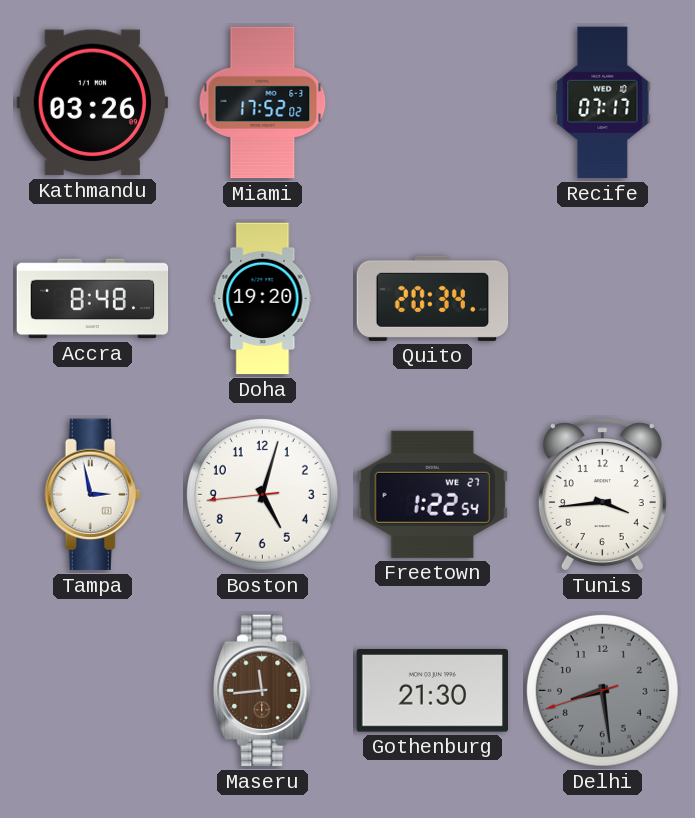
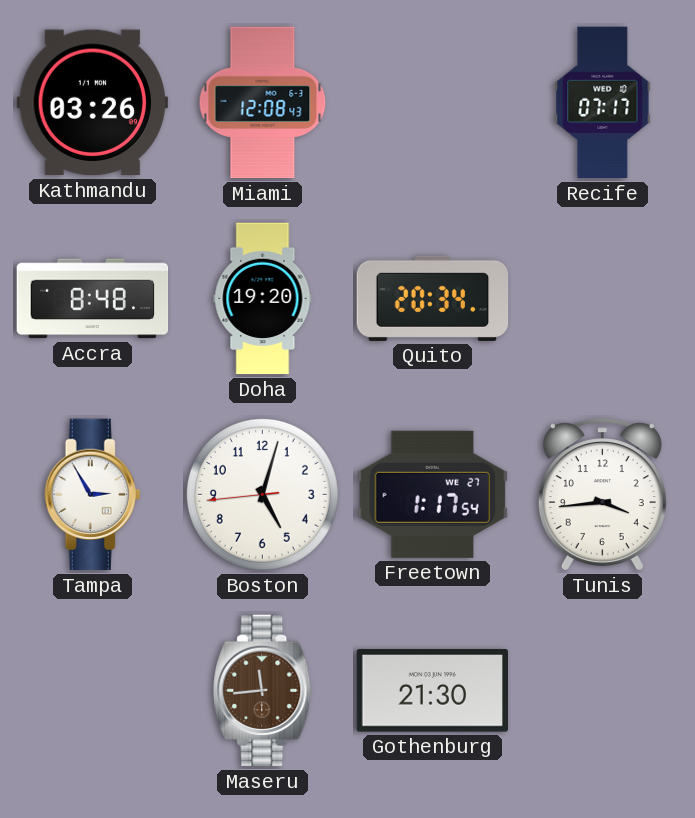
Miami: 17:52 -> 12:08 (263, 103)
Tampa: 2:58 -> 2:55 (93, 495)
Freetown: 1:22 -> 1:17 (432, 494)
Delhi: 8:28 -> none (602, 690)
